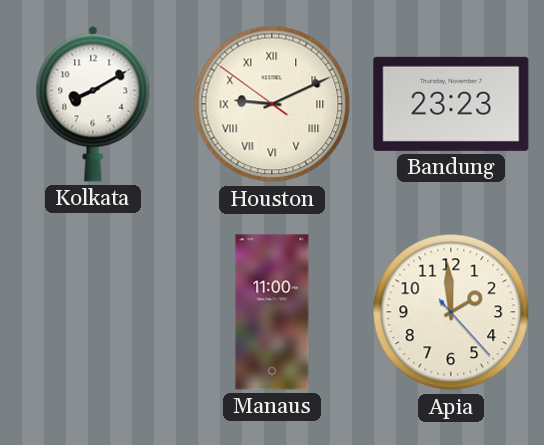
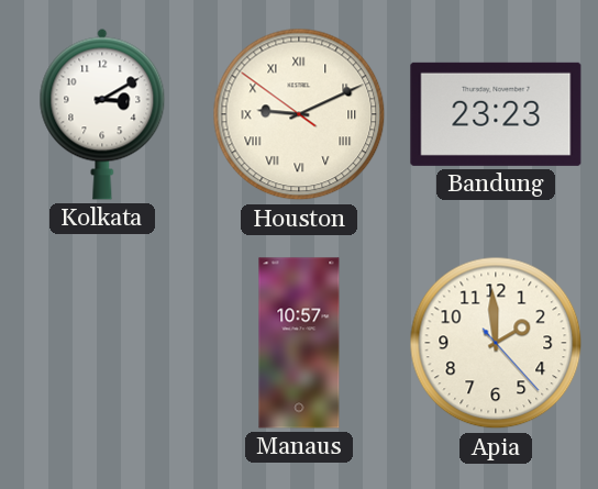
Kolkata: 8:10 -> 3:10 (102, 114)
Manaus: 11:00 -> 10:57 (299, 343)
